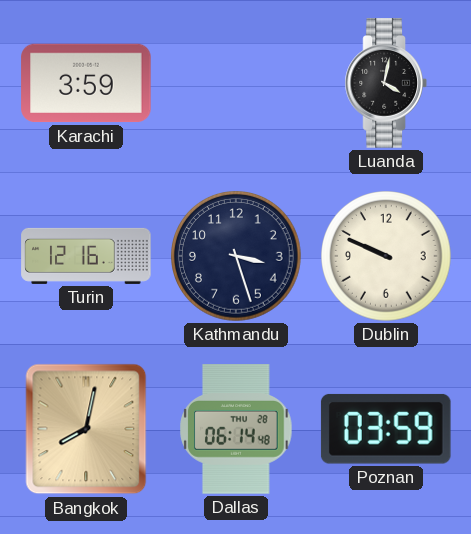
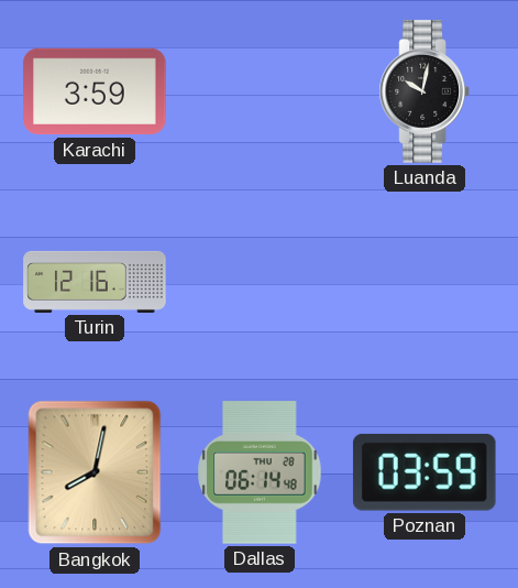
Luanda: 4:02 -> 10:02 (425, 91)
Kathmandu: 3:27 -> none (236, 256)
Dublin: 9:49 -> none (386, 256)
